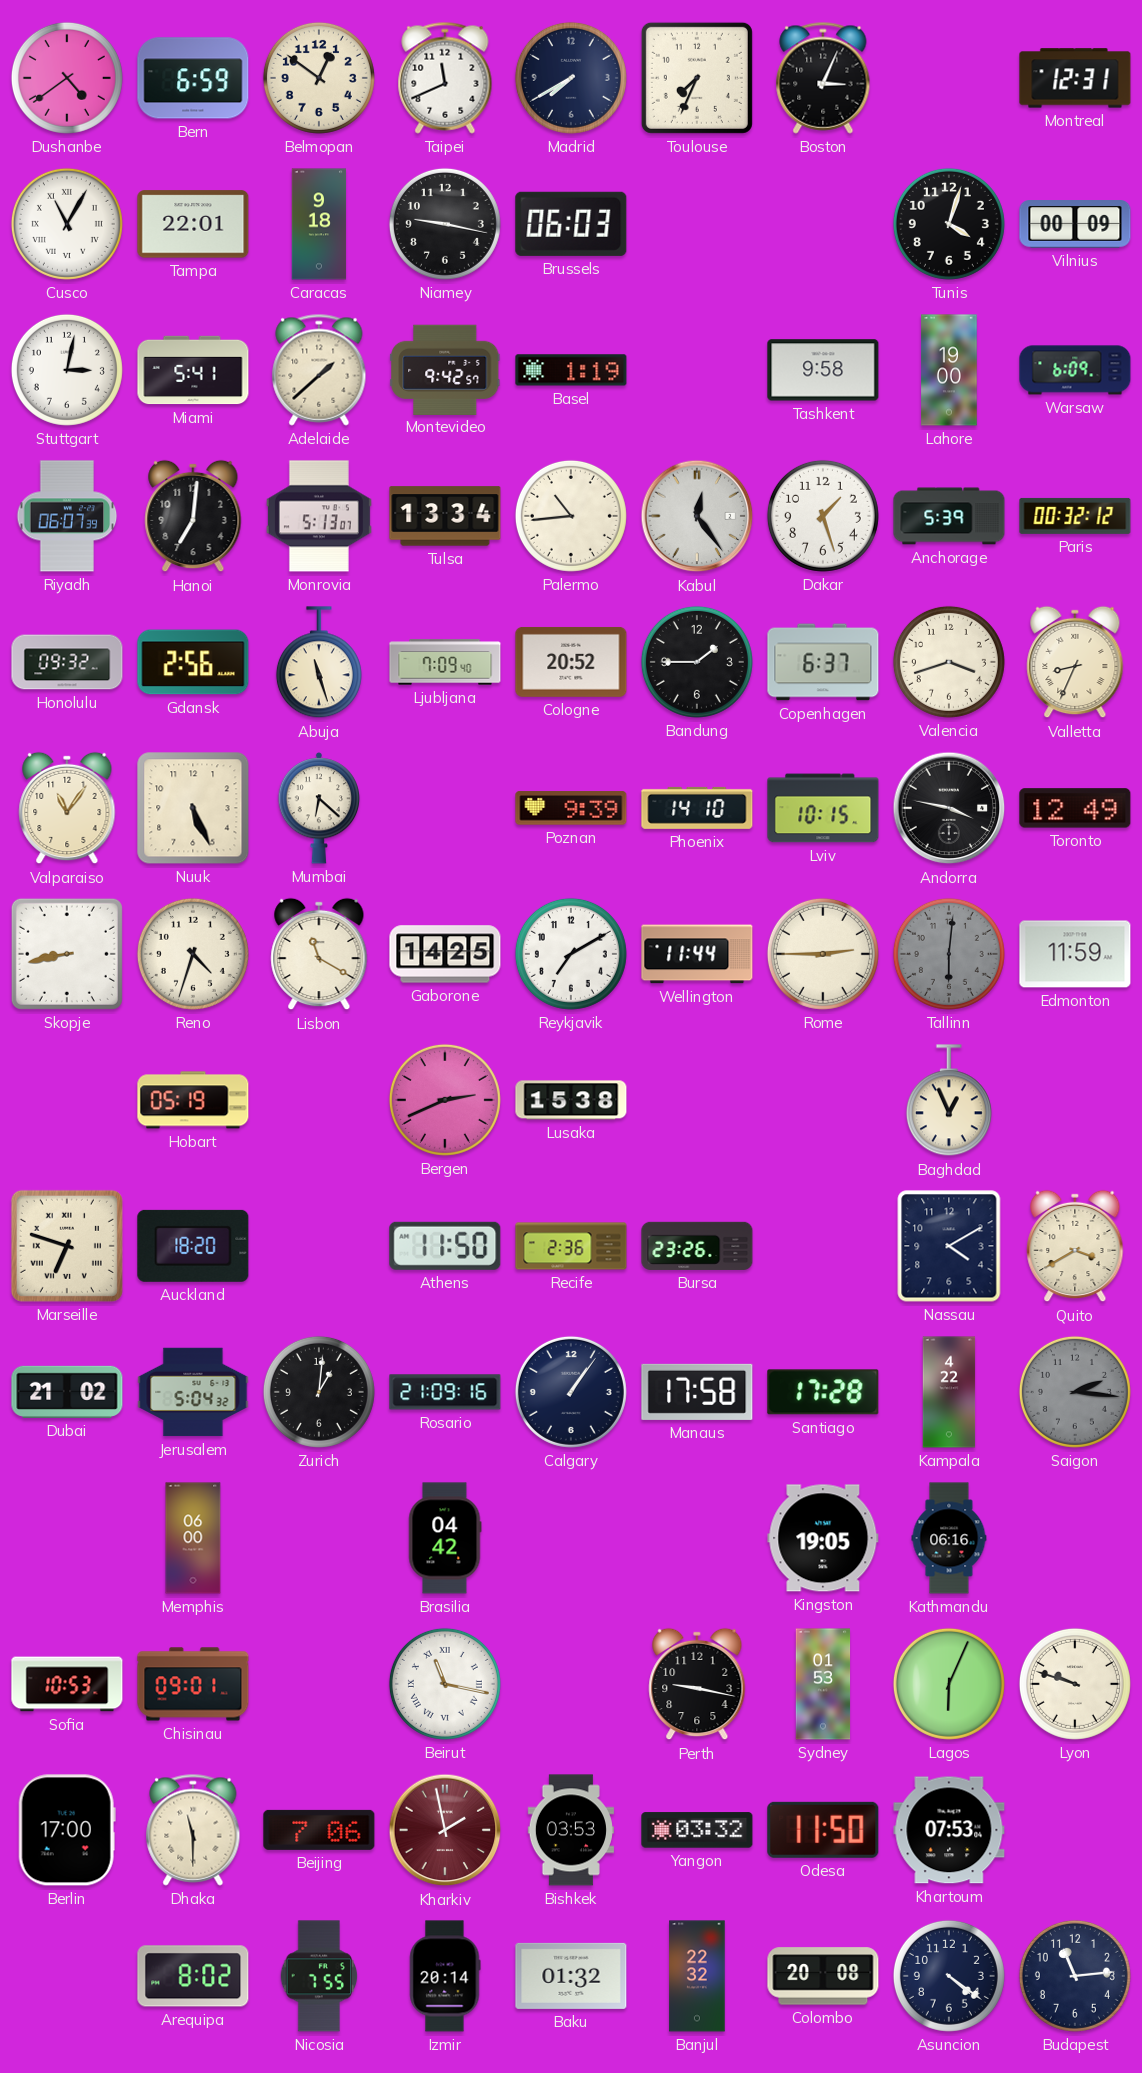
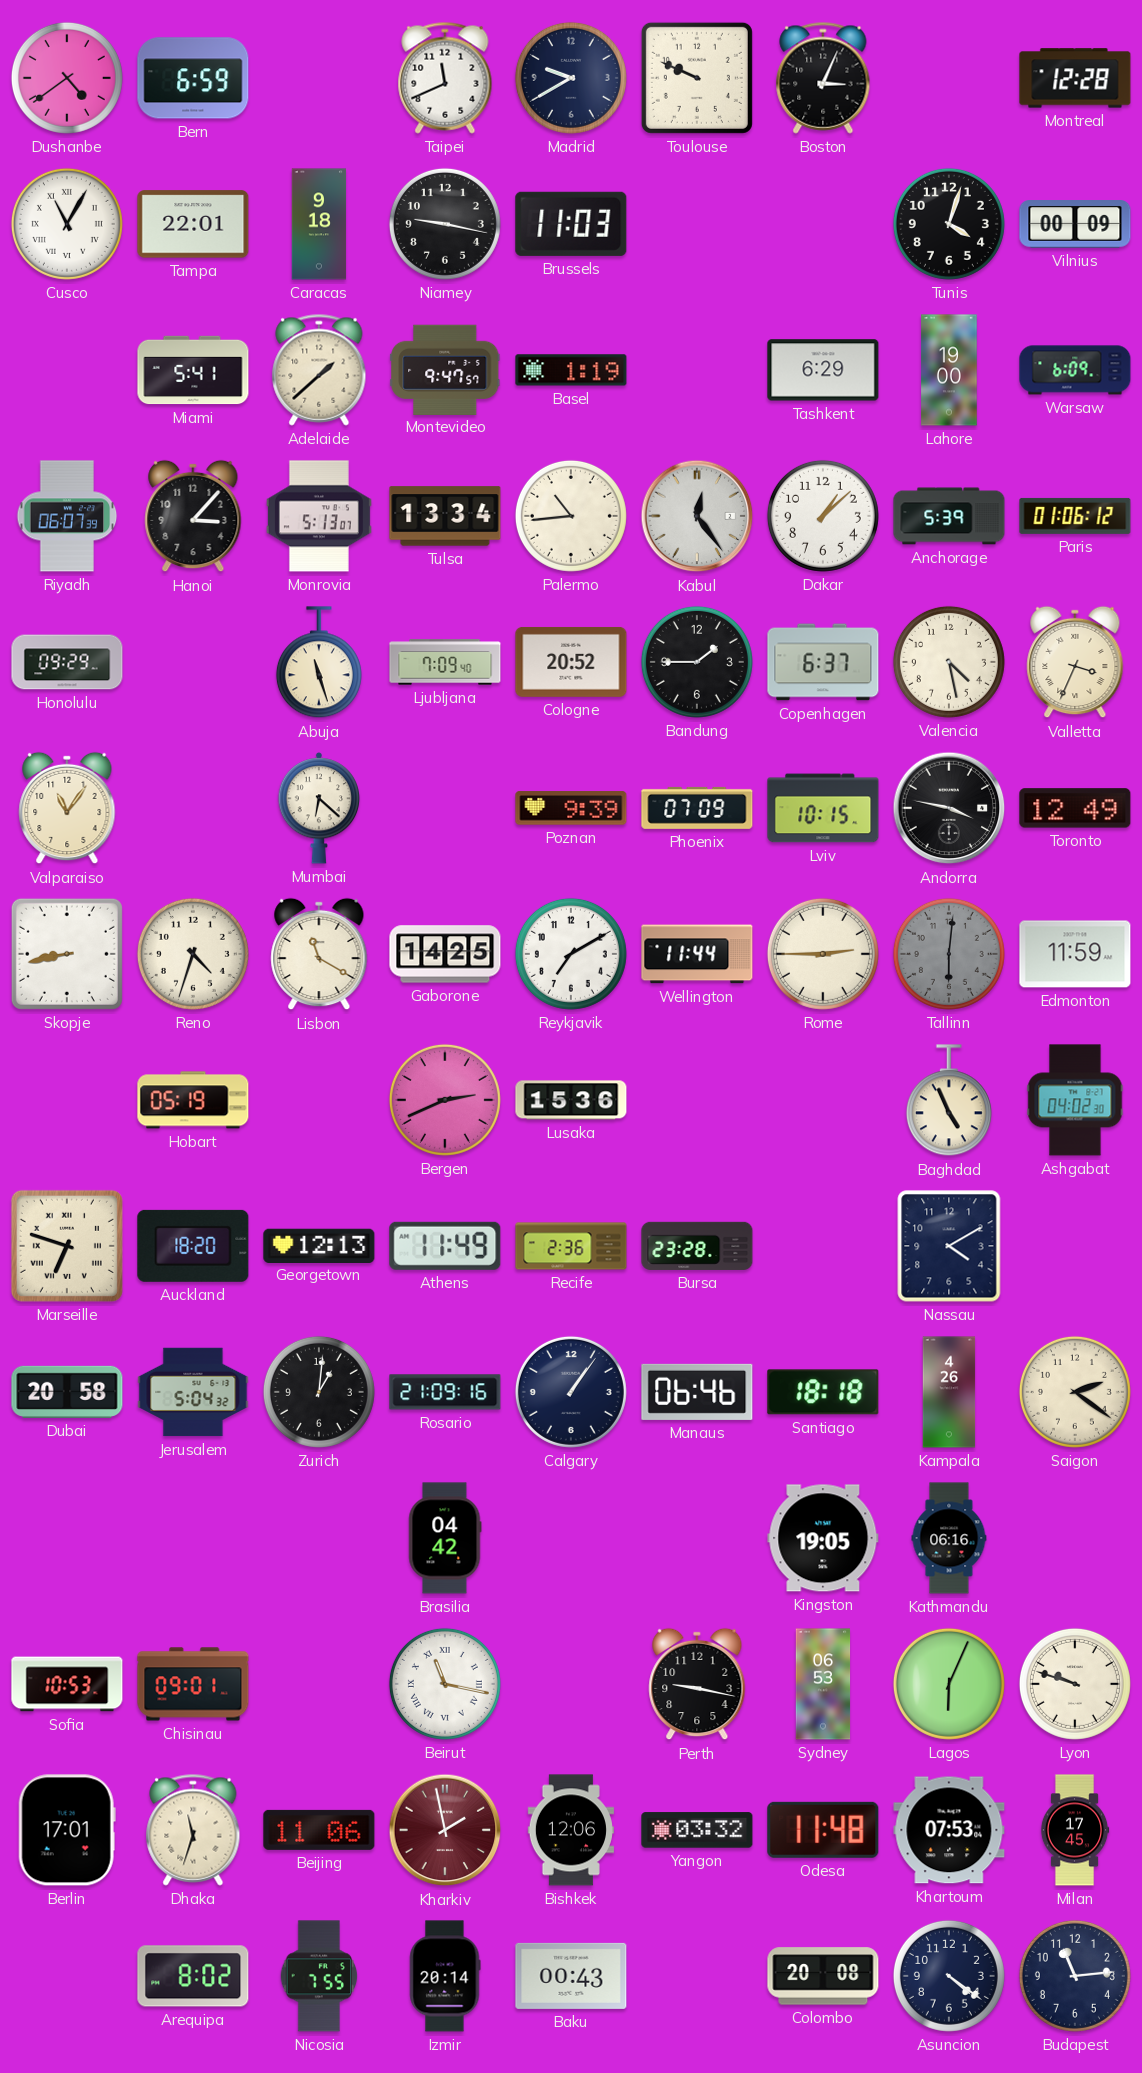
Belmopan: 12:51 -> none (319, 78)
Madrid: 7:40 -> 9:40 (571, 78)
Toulouse: 7:34 -> 9:49 (697, 78)
Montreal: 12:31 -> 12:28 (1075, 78)
Brussels: 06:03 -> 11:03 (571, 224)
Stuttgart: 3:02 -> none (67, 370)
Montevideo: 9:42 -> 9:47 (445, 369)
Tashkent: 9:58 -> 6:29 (823, 370)
Hanoi: 7:01 -> 3:07 (193, 516)
Dakar: 1:27 -> 1:08 (823, 516)
Paris: 00:32 -> 01:06 (1075, 516)
Honolulu: 09:32 -> 09:29 (67, 662)
Gdansk: 2:56 -> none (193, 662)
Valencia: 3:42 -> 4:28 (949, 662)
Valletta: 8:34 -> 3:34 (1075, 662)
Nuuk: 5:26 -> none (193, 808)
Phoenix: 14:10 -> 07:09 (697, 808)
Lusaka: 15:38 -> 15:36 (571, 1100)
Baghdad: 12:56 -> 4:56 (949, 1101)
Ashgabat: none -> 04:02 (1075, 1100)
Georgetown: none -> 12:13 (319, 1245)
Athens: 11:50 -> 11:49 (445, 1246)
Bursa: 23:26 -> 23:28 (697, 1246)
Quito: 3:40 -> none (1075, 1246)
Dubai: 21:02 -> 20:58 (67, 1392)
Manaus: 17:58 -> 06:46 (697, 1392)
Santiago: 17:28 -> 18:18 (823, 1392)
Kampala: 4:22 -> 4:26 (949, 1392)
Saigon: 2:16 -> 2:21 (1075, 1392)
Saigon dial: grey -> cream (1075, 1392)
Memphis: 06:00 -> none (193, 1538)
Sydney: 01:53 -> 06:53 (823, 1684)
Berlin: 17:00 -> 17:01 (67, 1830)
Dhaka: 11:30 -> 11:33 (193, 1830)
Beijing: 7:06 -> 11:06 (319, 1830)
Bishkek: 03:53 -> 12:06 (570, 1830)
Odesa: 11:50 -> 11:48 (823, 1830)
Milan: none -> 17:45 (1075, 1830)
Baku: 01:32 -> 00:43 (571, 1976)
Banjul: 22:32 -> none (697, 1976)
